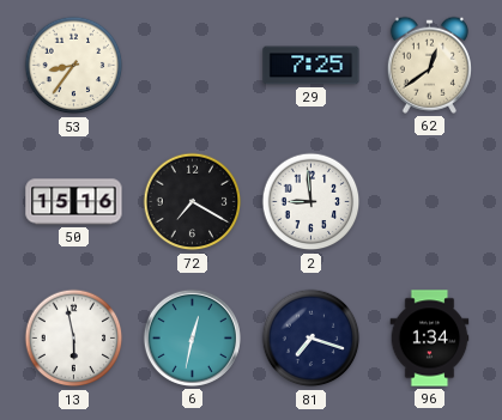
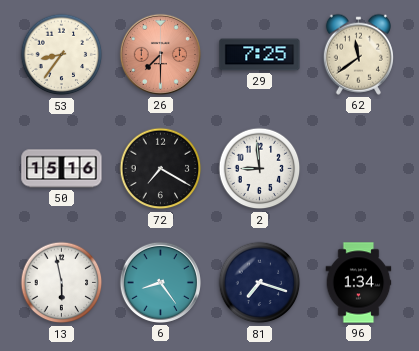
26: none -> 7:30 (160, 54)
62: 12:39 -> 11:39 (358, 54)
6: 12:32 -> 8:24 (160, 282)
